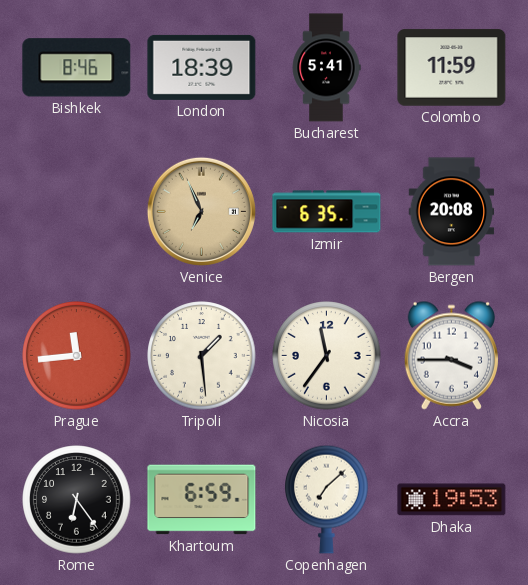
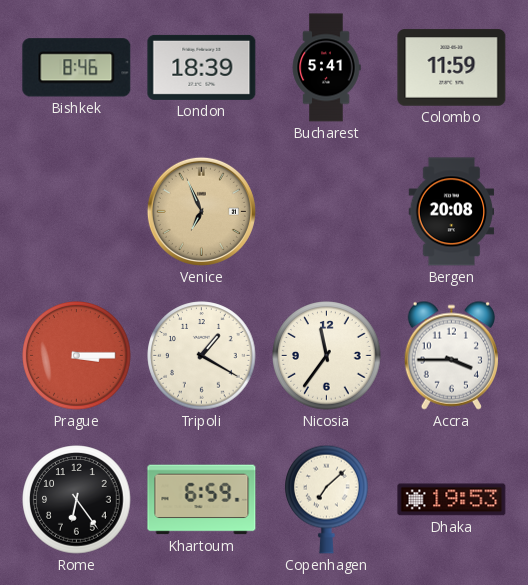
Izmir: 6:35 -> none (327, 212)
Prague: 11:44 -> 3:15 (77, 356)
Tripoli: 1:29 -> 1:20 (202, 356)
